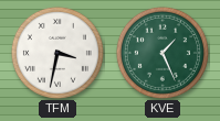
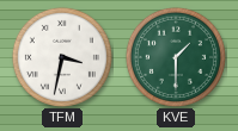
KVE: 1:26 -> 1:30 (176, 57)
